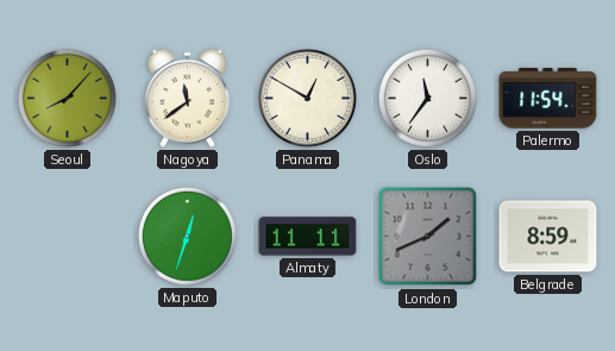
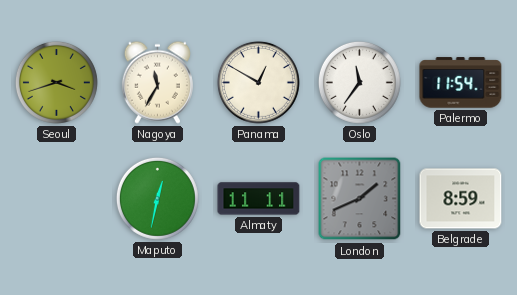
Seoul: 8:07 -> 3:42 (56, 82)
Nagoya: 11:39 -> 11:35 (157, 82)
Maputo: 12:33 -> 12:32 (157, 198)
